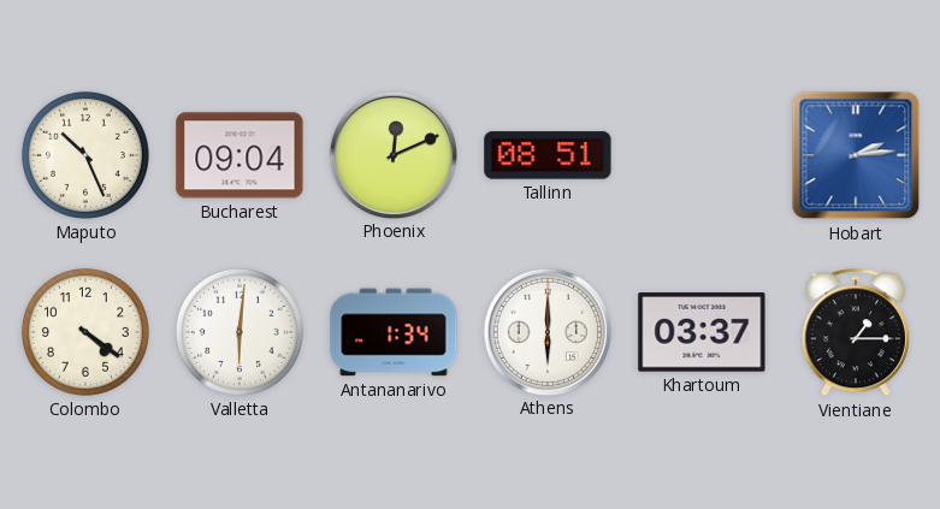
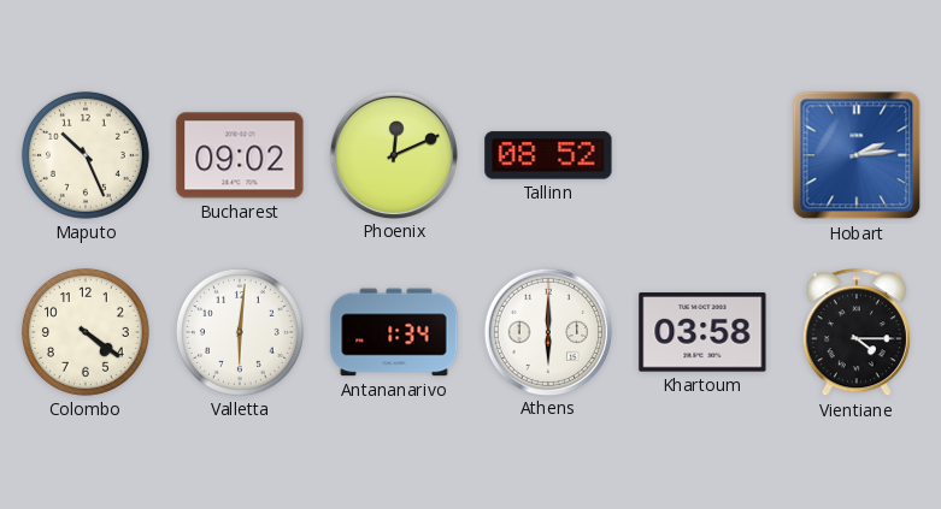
Bucharest: 09:04 -> 09:02 (240, 155)
Tallinn: 08:51 -> 08:52 (548, 155)
Khartoum: 03:37 -> 03:58 (702, 332)
Vientiane: 1:15 -> 4:15 (857, 333)
